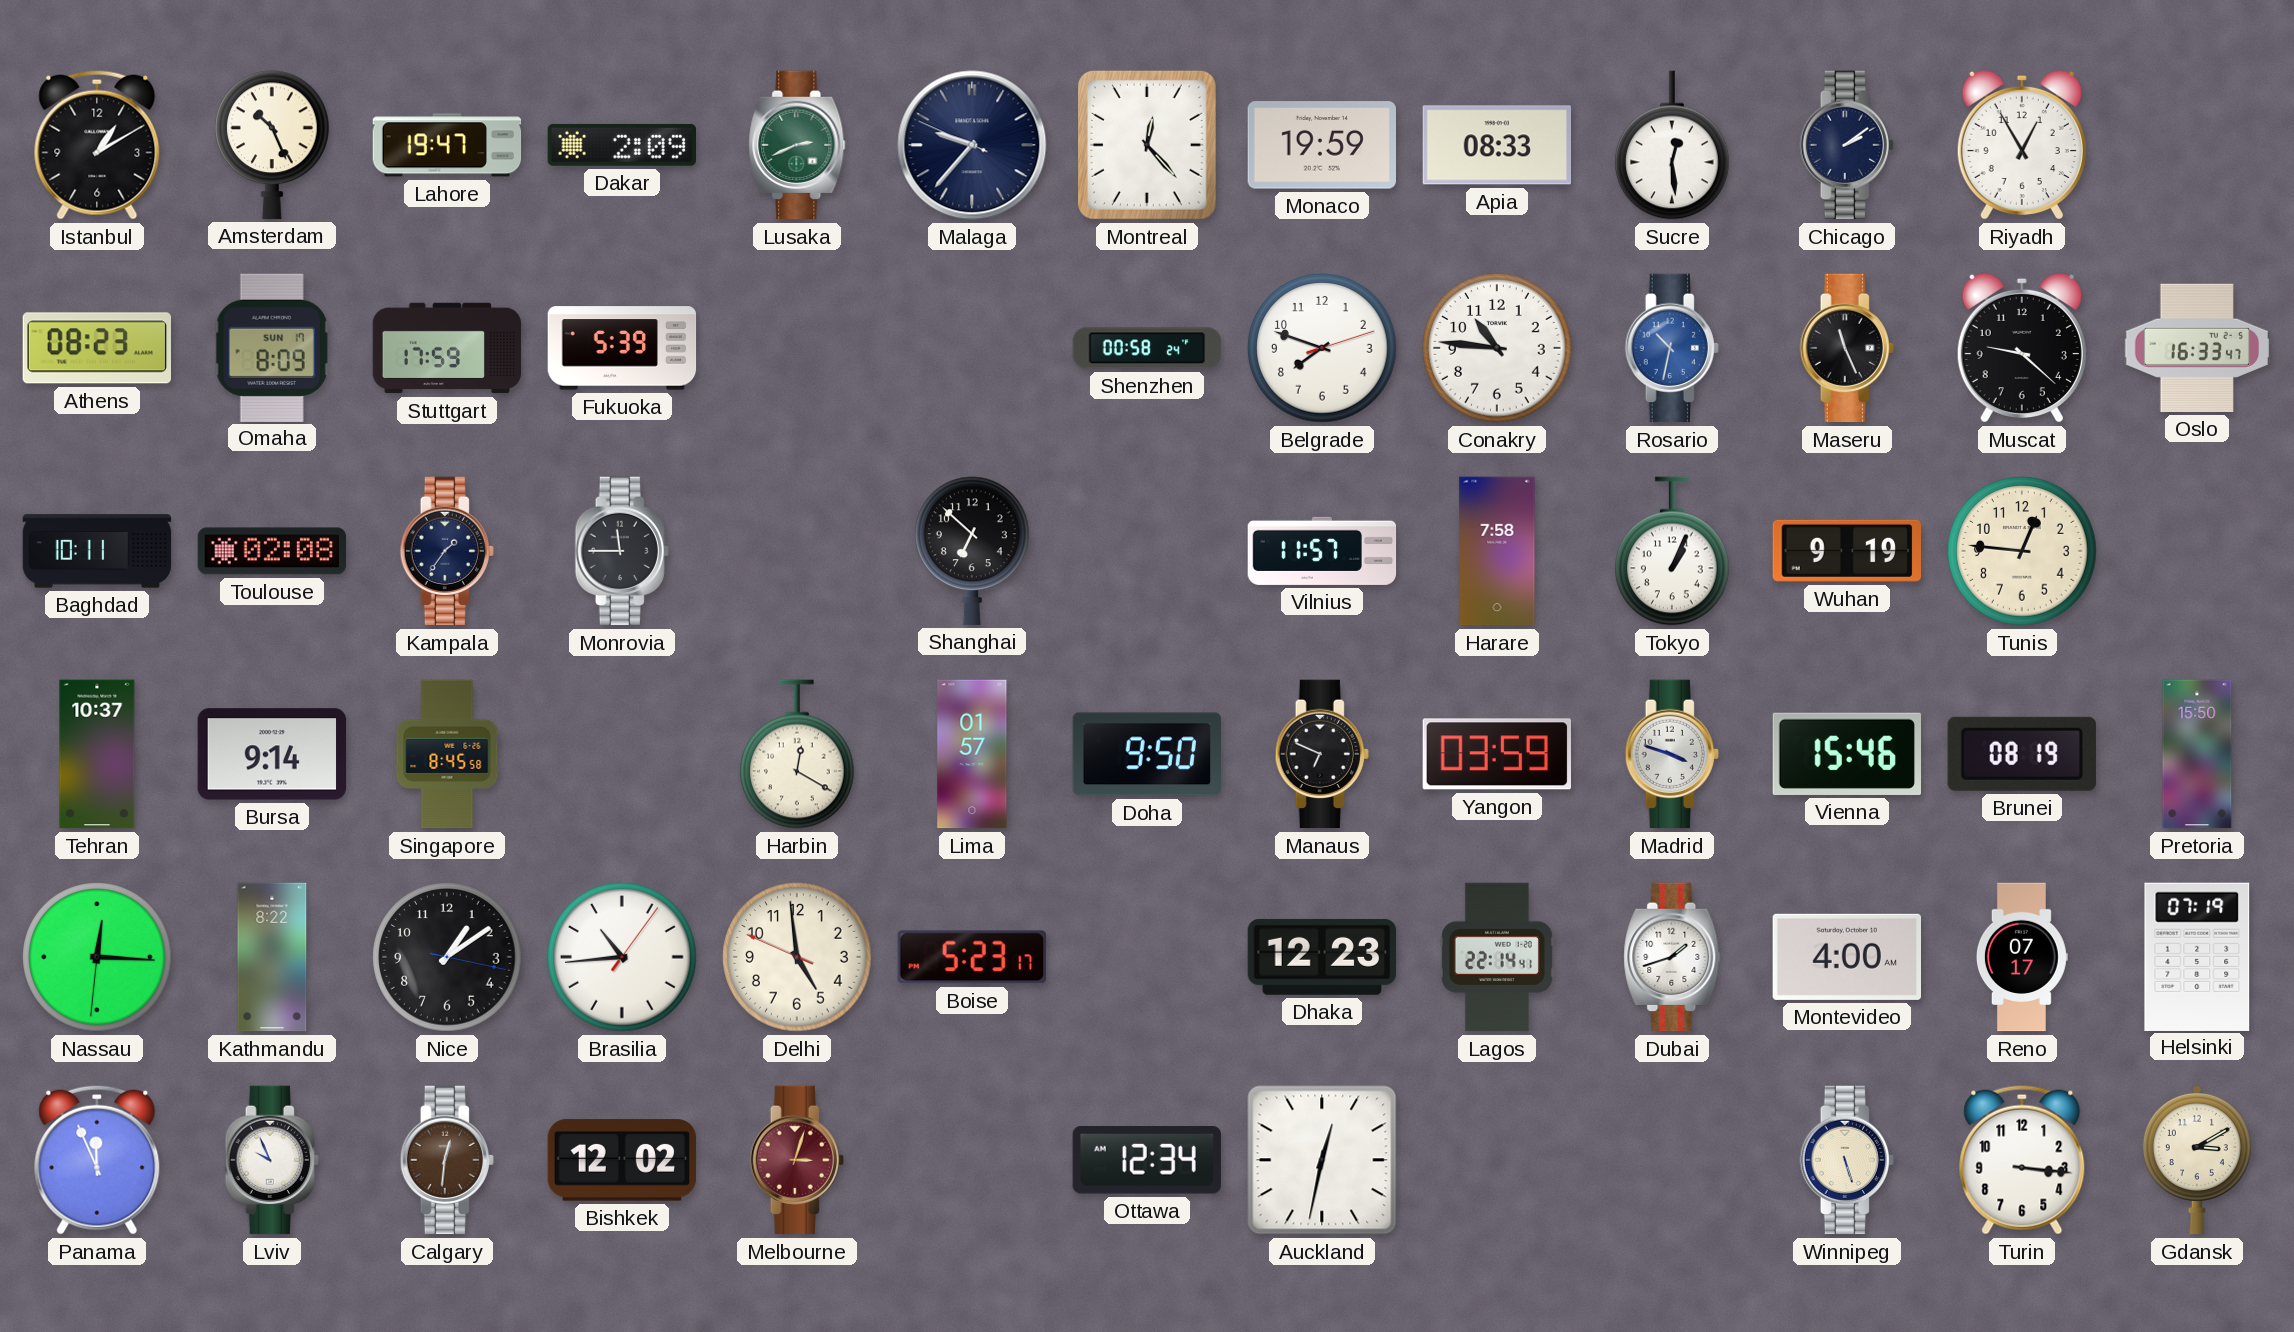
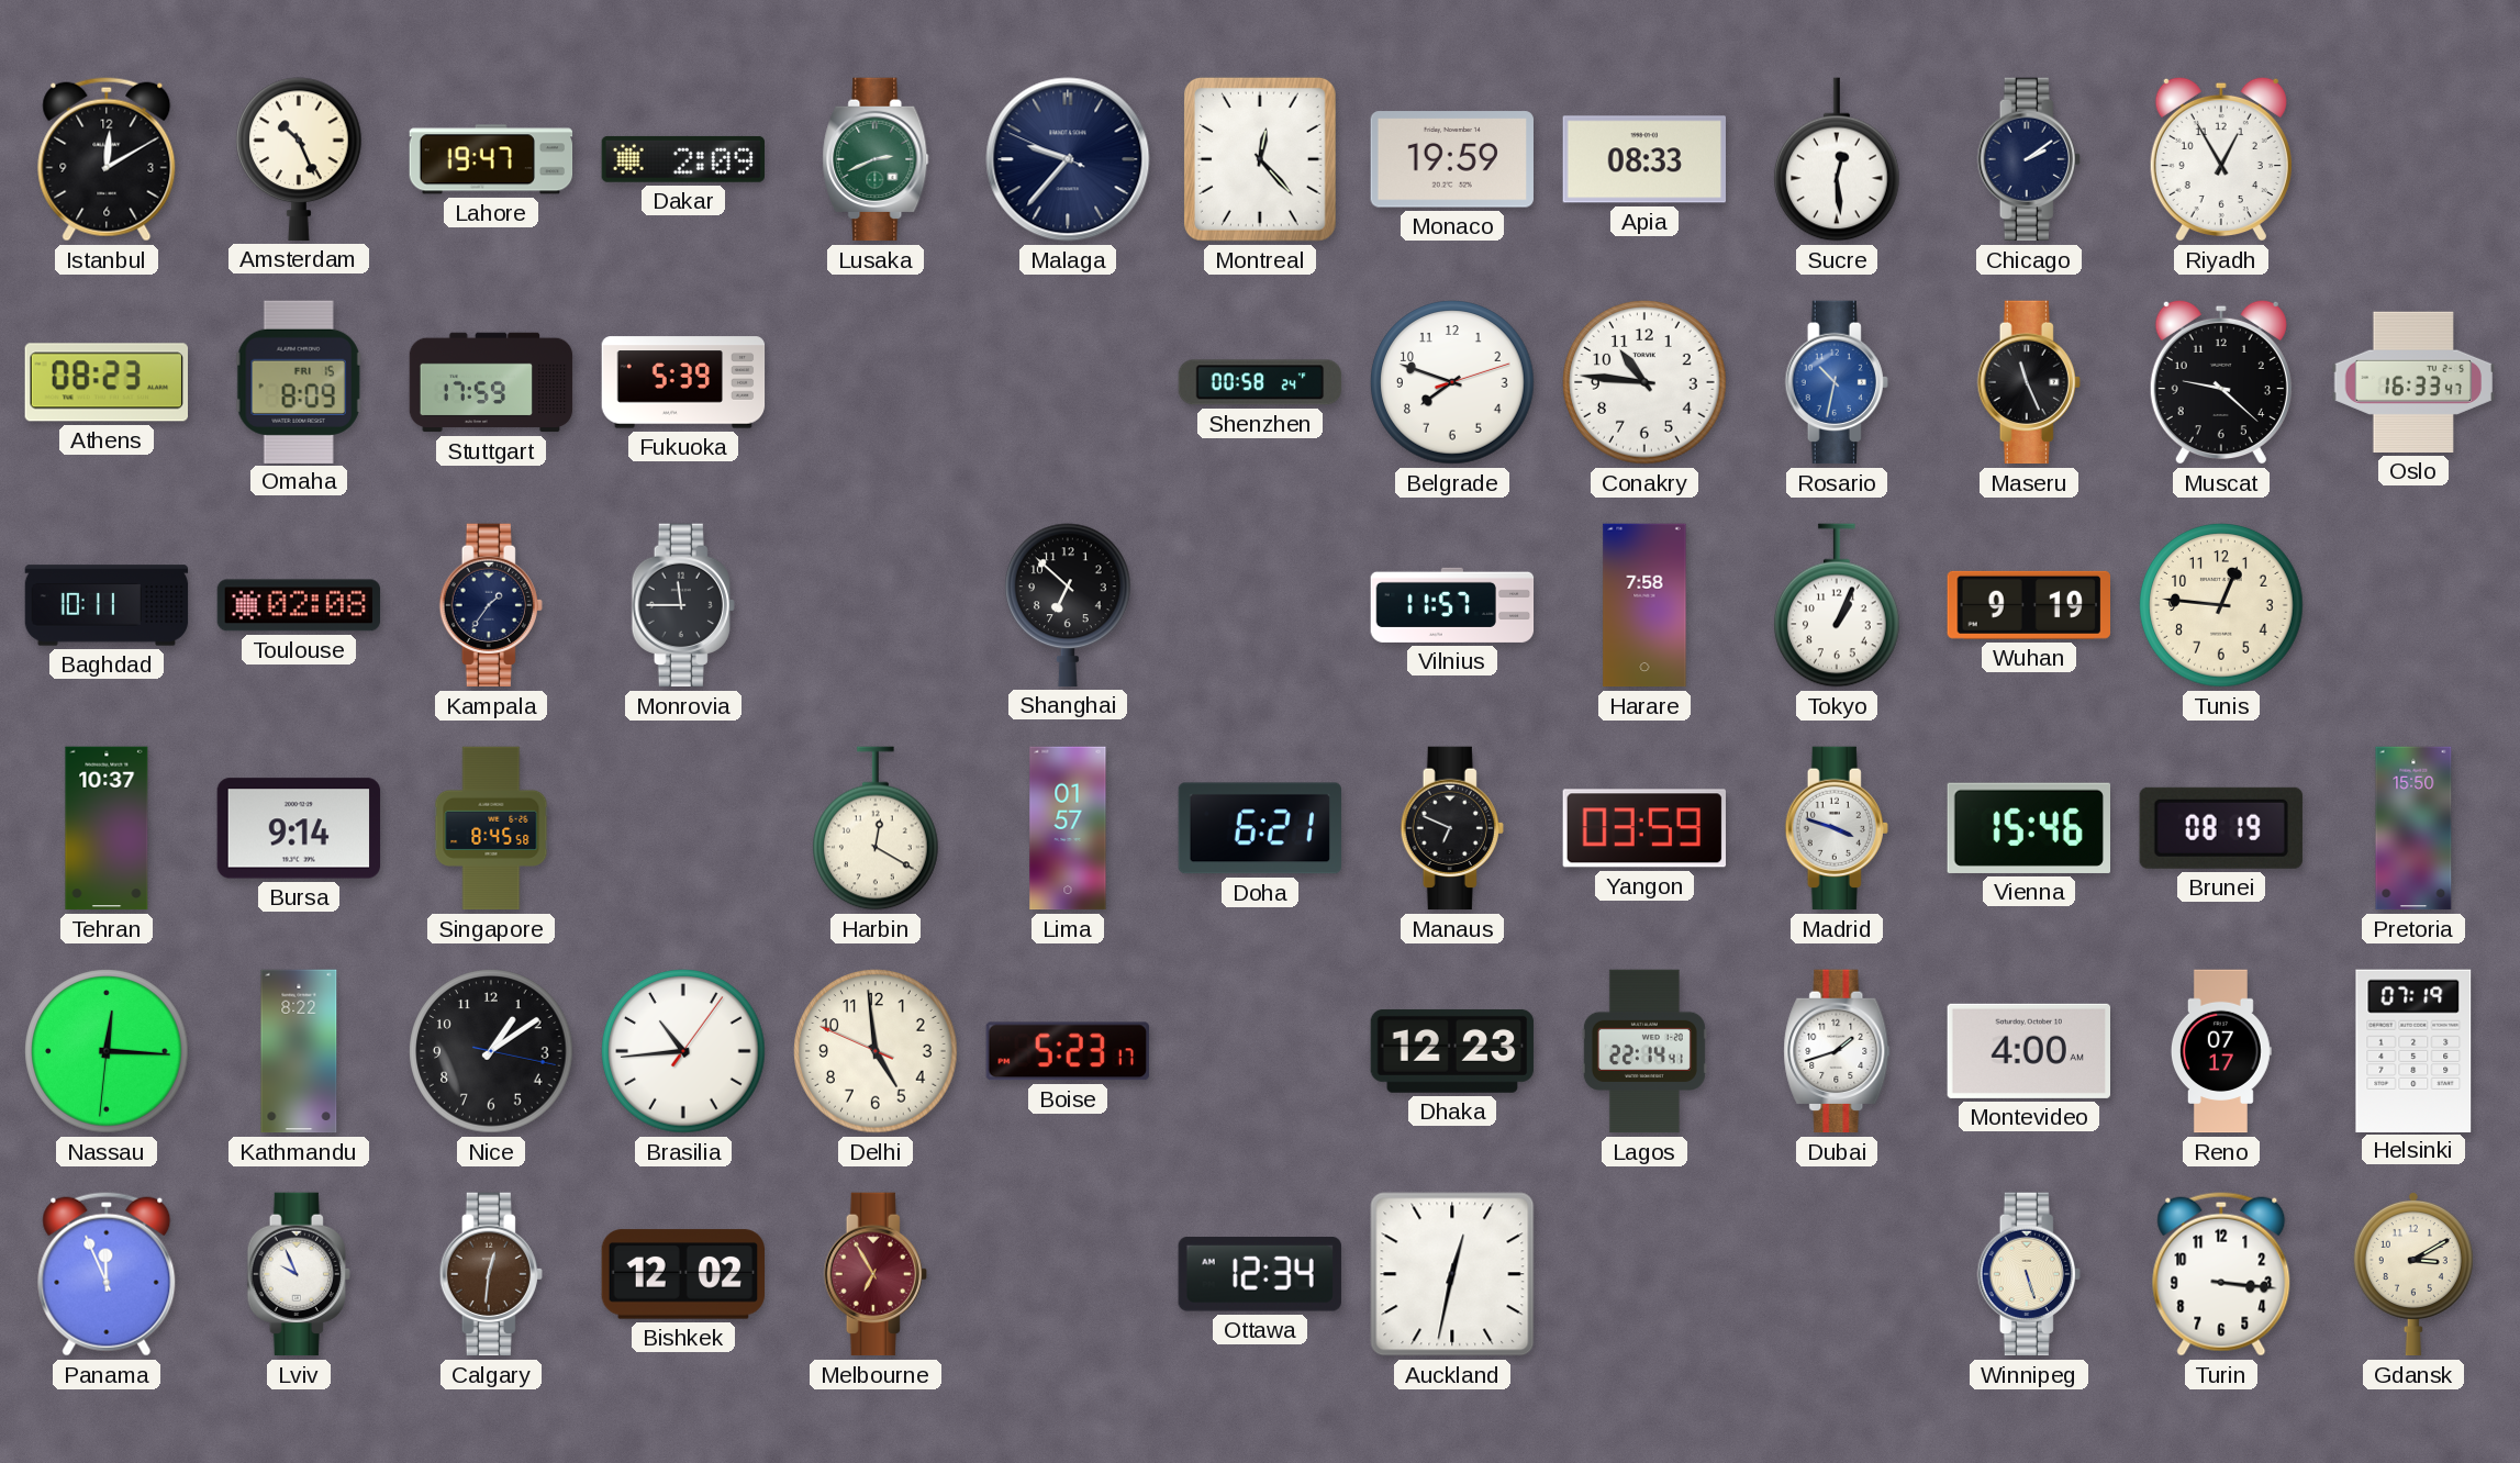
Istanbul: 1:10 -> 12:10 (107, 159)
Omaha date: SUN 17 -> FRI 15 (299, 381)
Doha: 9:50 -> 6:21 (1259, 828)
Melbourne: 3:03 -> 6:55 (876, 1274)
